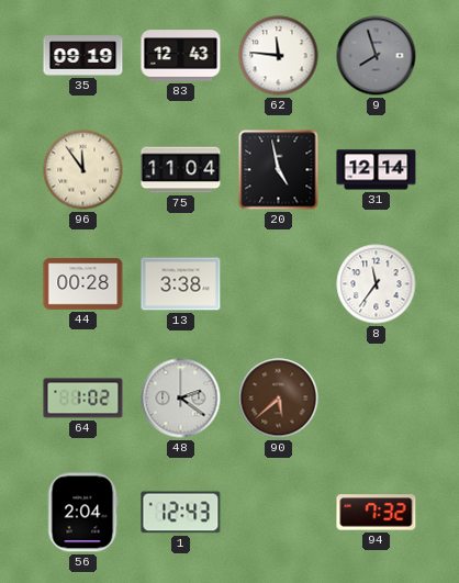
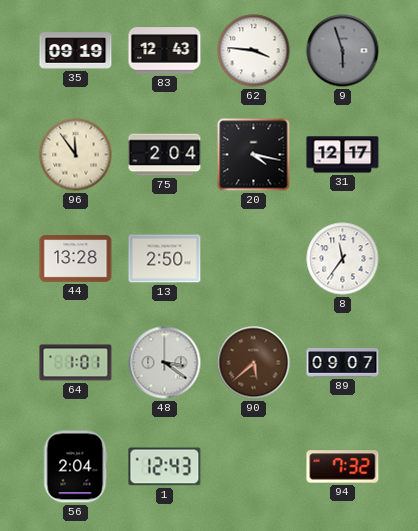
62: 11:46 -> 3:46 (254, 51)
9: 7:57 -> 5:57 (343, 51)
75: 11:04 -> 2:04 (165, 155)
20: 4:58 -> 4:17 (254, 155)
31: 12:14 -> 12:17 (343, 155)
44: 00:28 -> 13:28 (76, 259)
13: 3:38 -> 2:50 (165, 259)
64: 1:02 -> 1:01 (76, 363)
48: 2:21 -> 3:21 (165, 363)
89: none -> 09:07 (343, 363)
